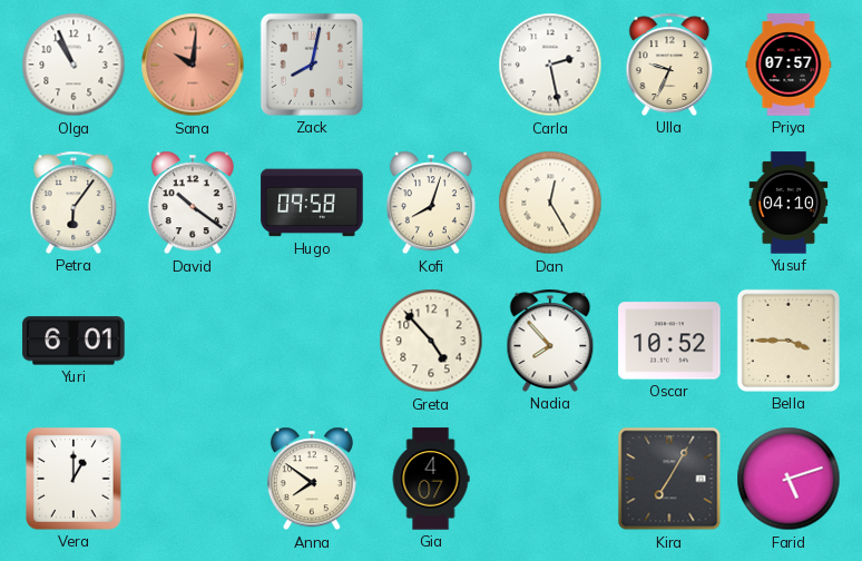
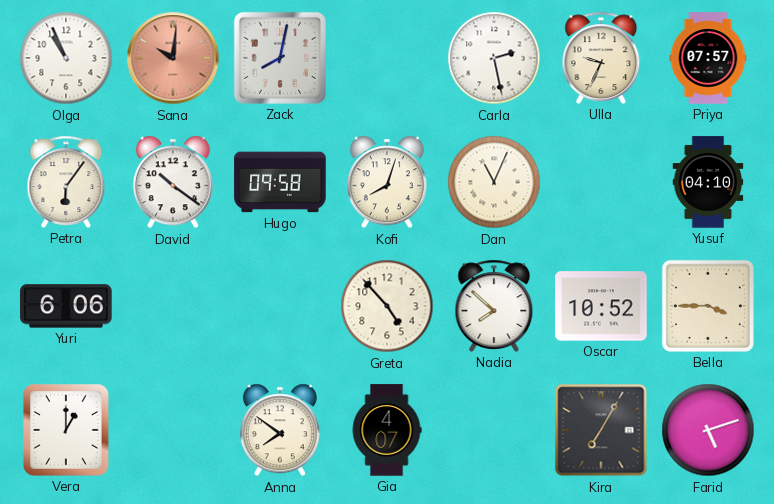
Dan: 12:25 -> 11:04 (494, 182)
Yuri: 6:01 -> 6:06 (66, 306)
Nadia: 7:53 -> 7:52 (494, 306)
